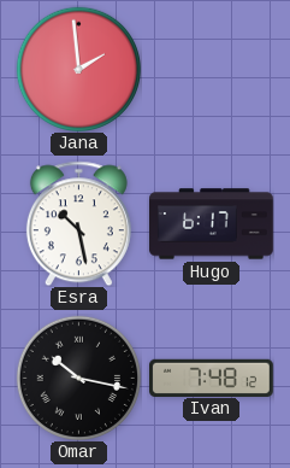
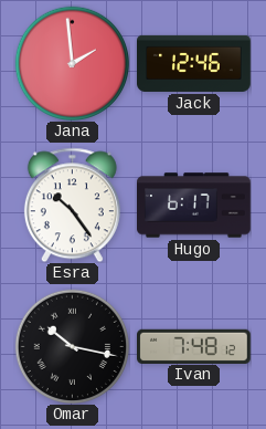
Jack: none -> 12:46 (194, 63)
Esra: 10:28 -> 10:24 (72, 205)
